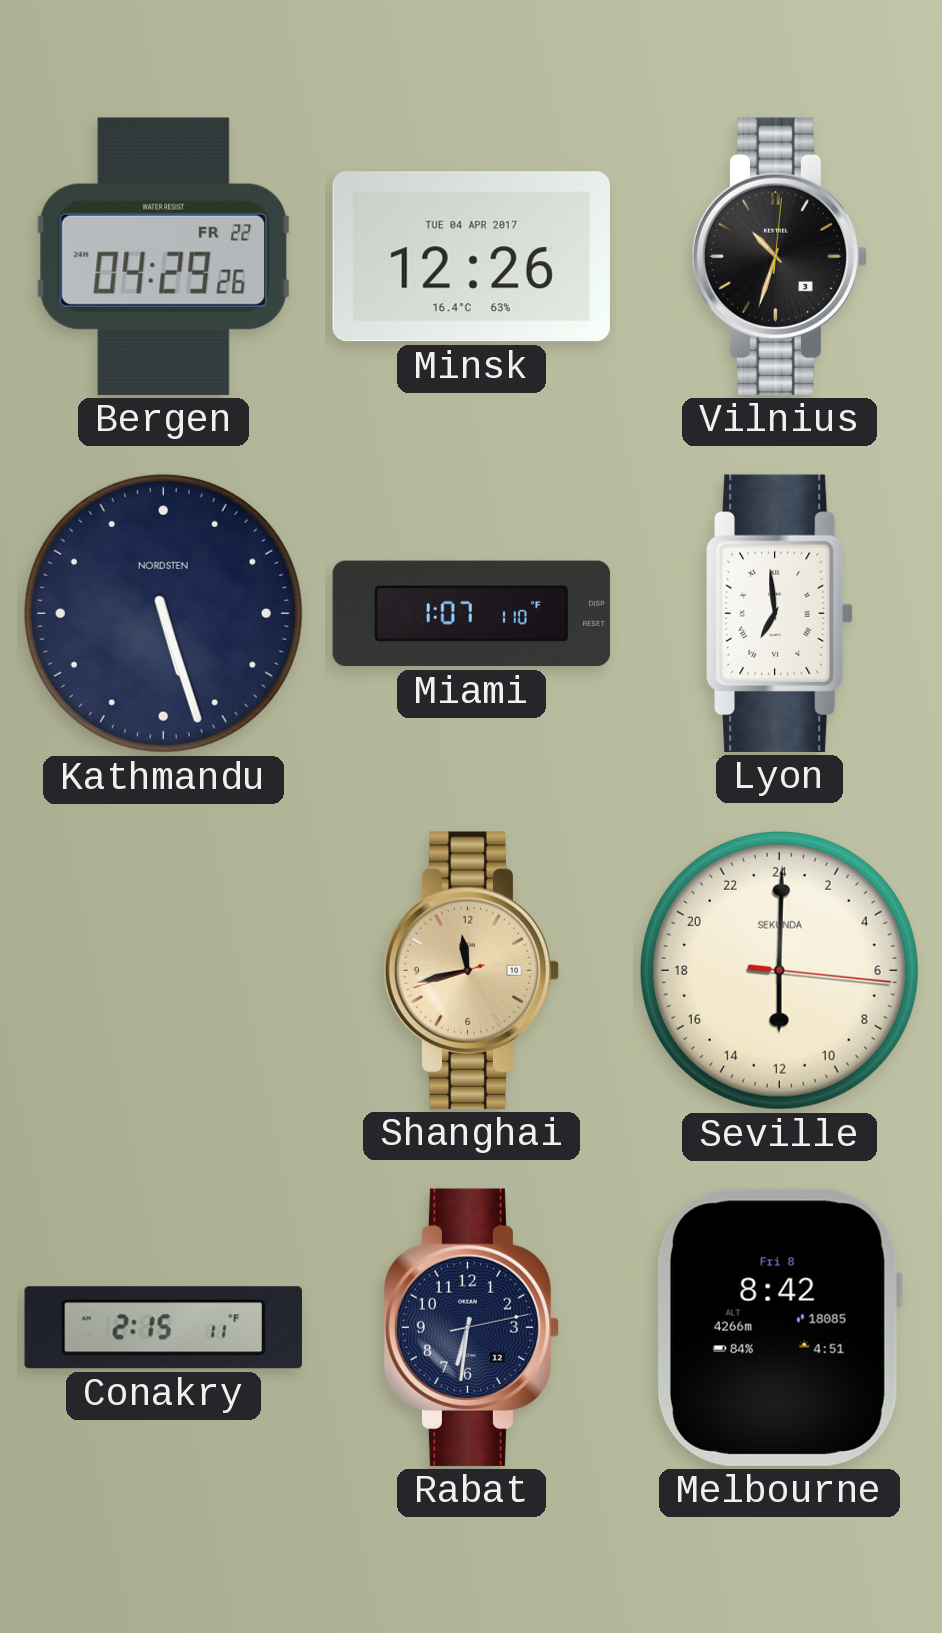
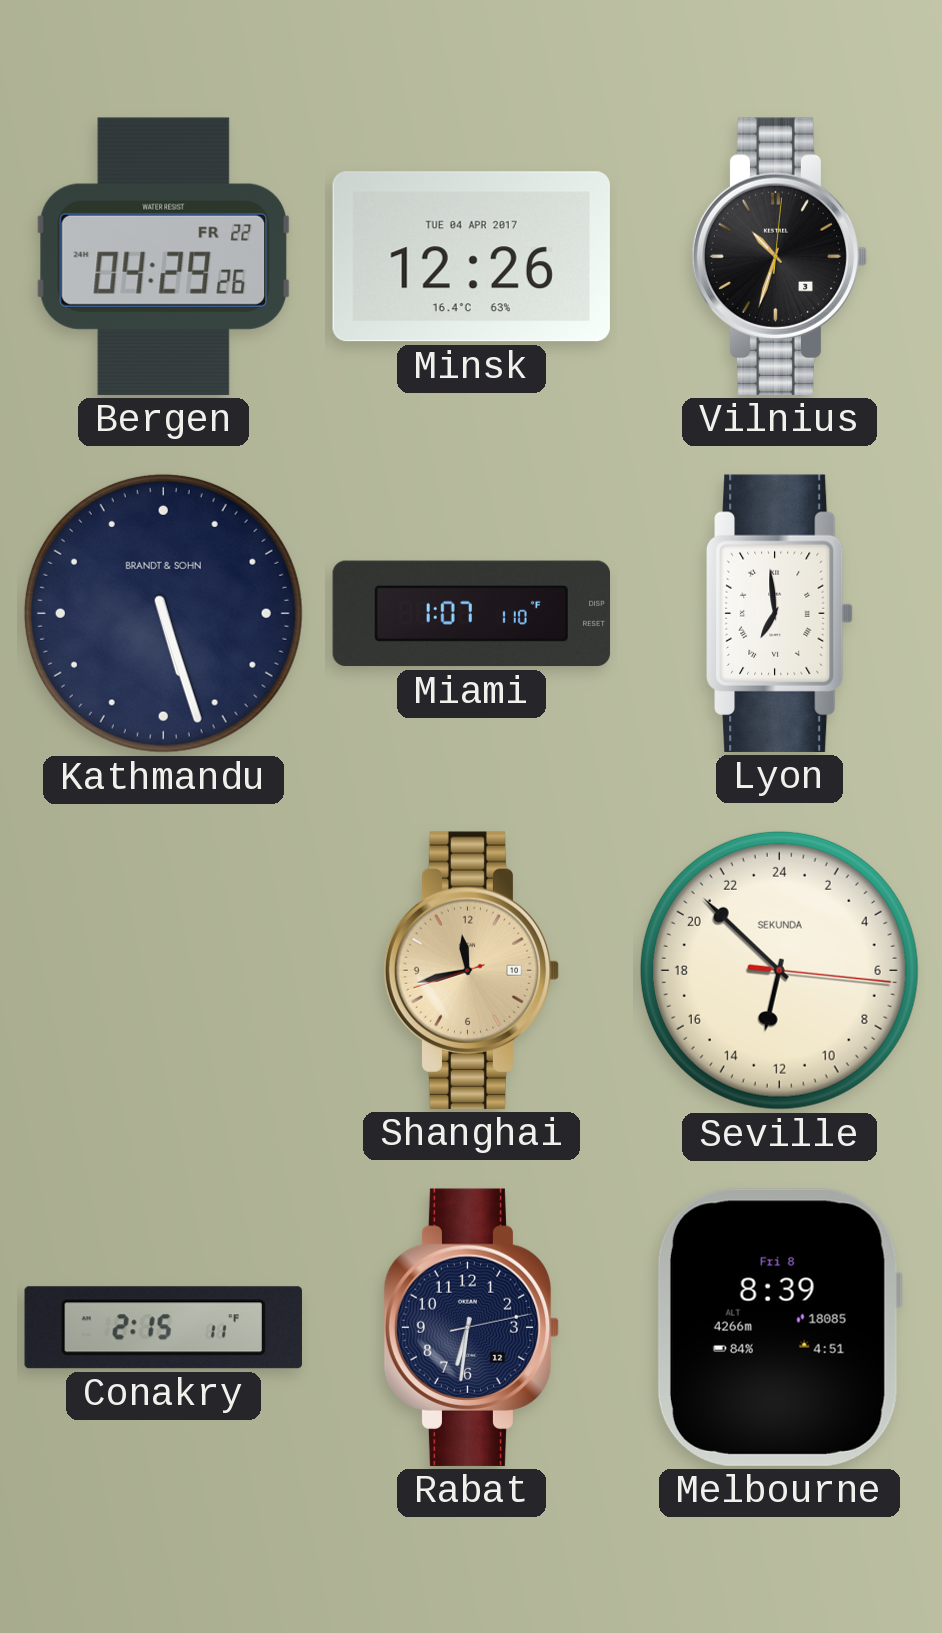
Kathmandu brand: NORDSTEN -> BRANDT & SOHN (163, 613)
Seville: 12:00 -> 12:52 (779, 970)
Melbourne: 8:42 -> 8:39 (779, 1327)
